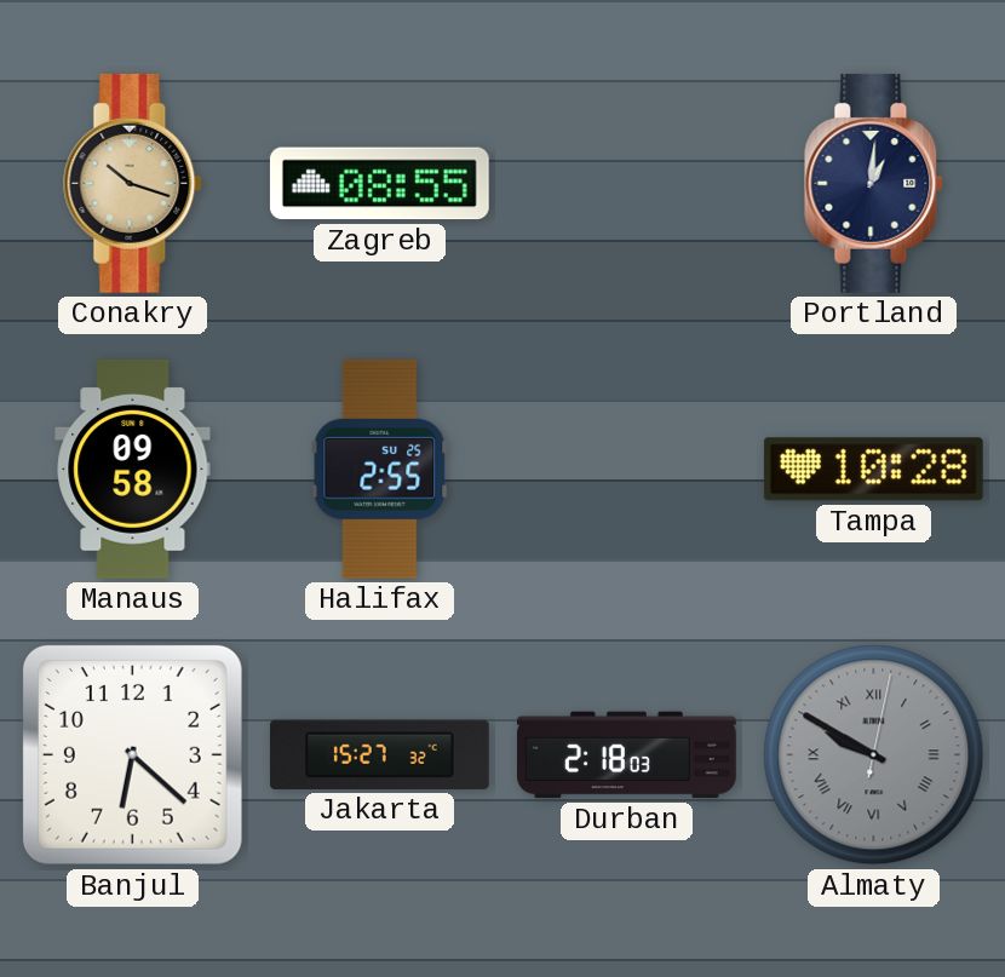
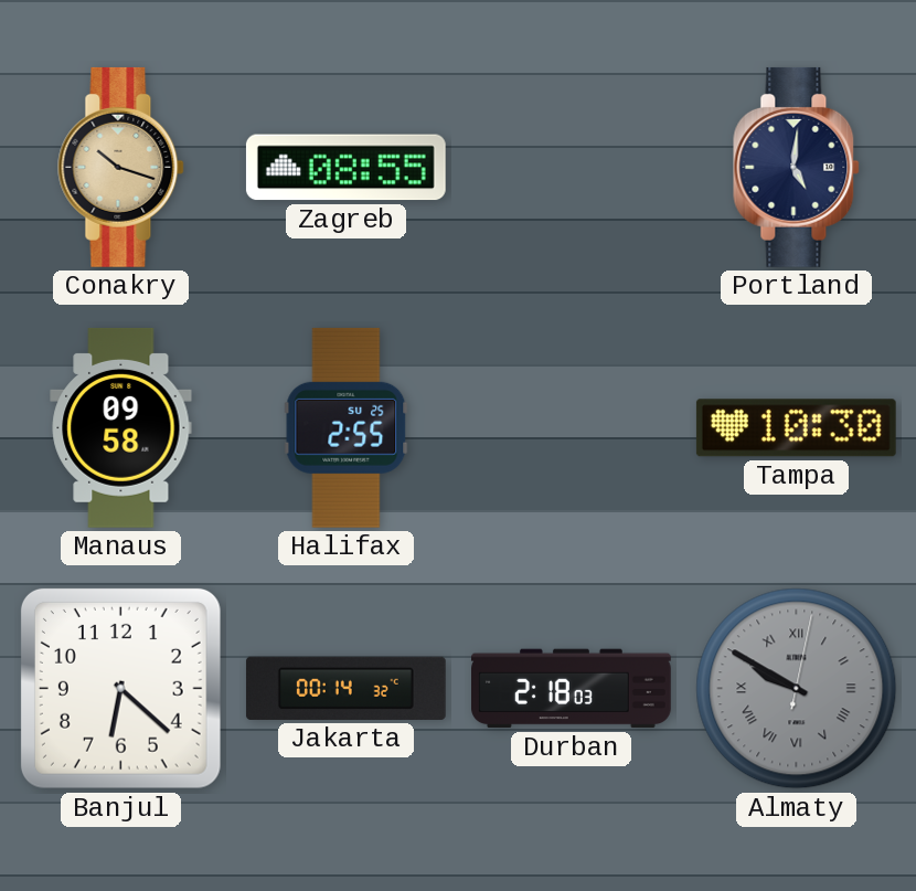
Portland: 1:01 -> 5:01 (797, 167)
Tampa: 10:28 -> 10:30 (796, 428)
Jakarta: 15:27 -> 00:14 (345, 688)
